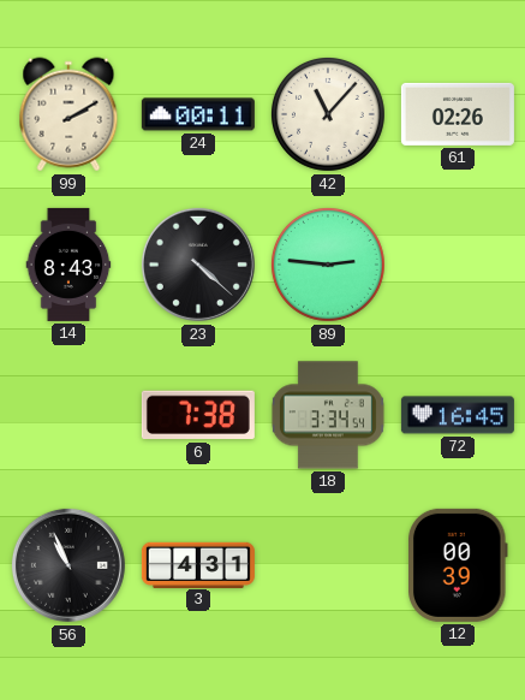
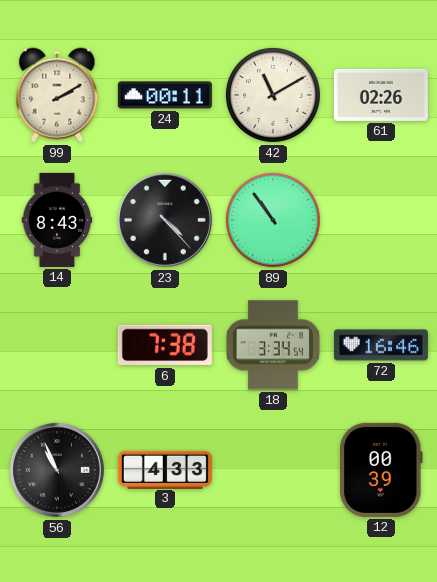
42: 11:07 -> 11:10 (273, 95)
23: 4:22 -> 4:23 (165, 220)
89: 2:46 -> 10:54 (273, 220)
72: 16:45 -> 16:46 (381, 345)
3: 4:31 -> 4:33 (165, 469)
